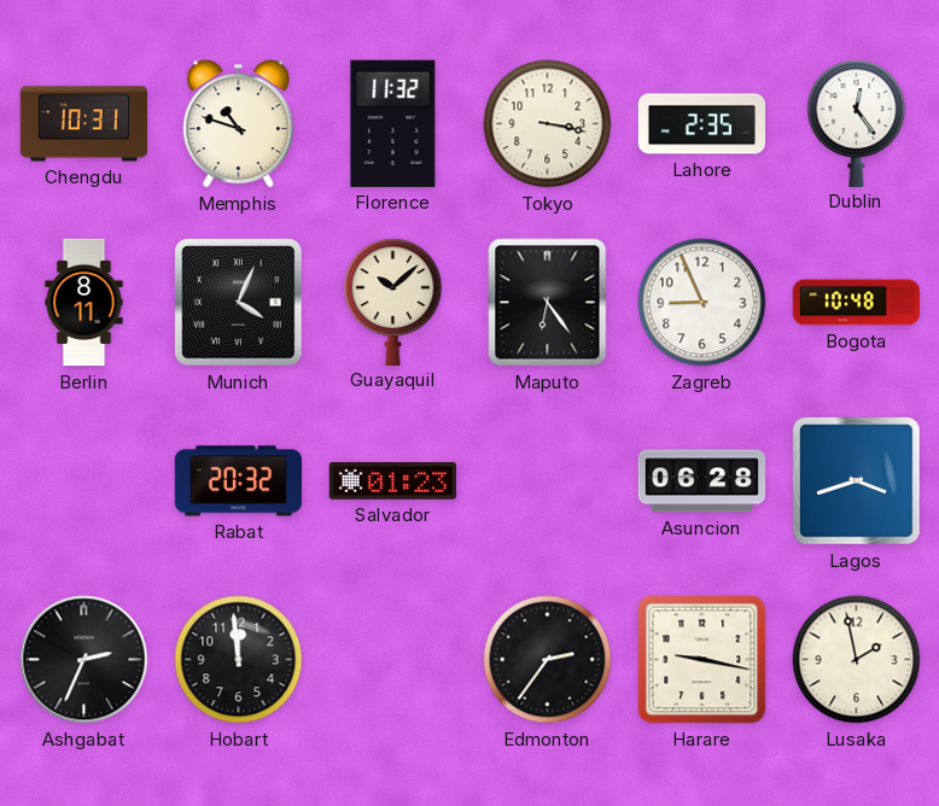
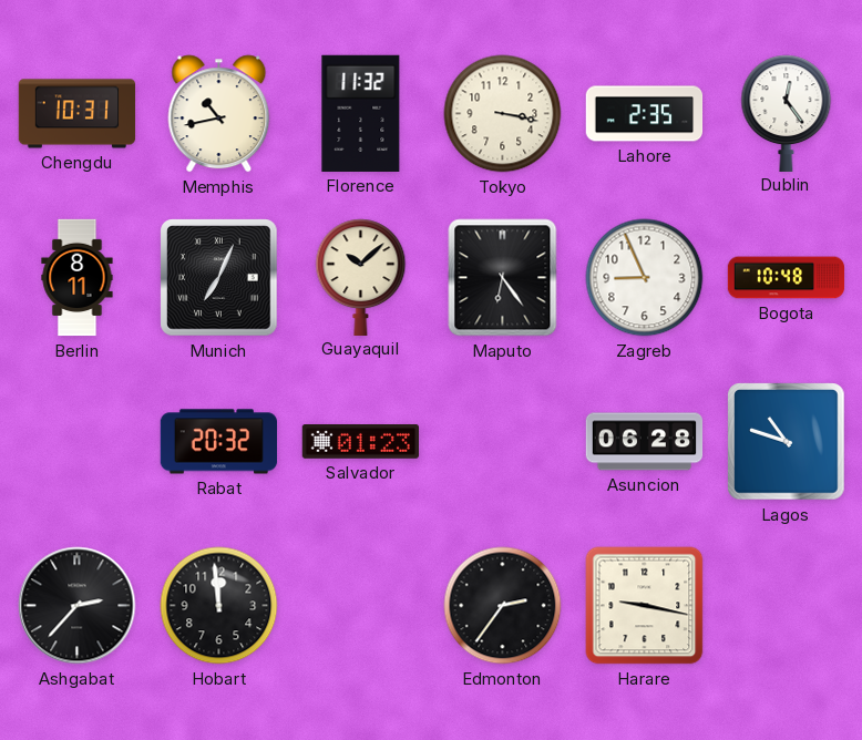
Memphis: 10:48 -> 10:43 (219, 114)
Munich: 4:04 -> 7:04 (219, 278)
Lagos: 3:42 -> 10:48 (787, 442)
Ashgabat: 2:34 -> 2:37 (78, 606)
Lusaka: 1:58 -> none (857, 660)
